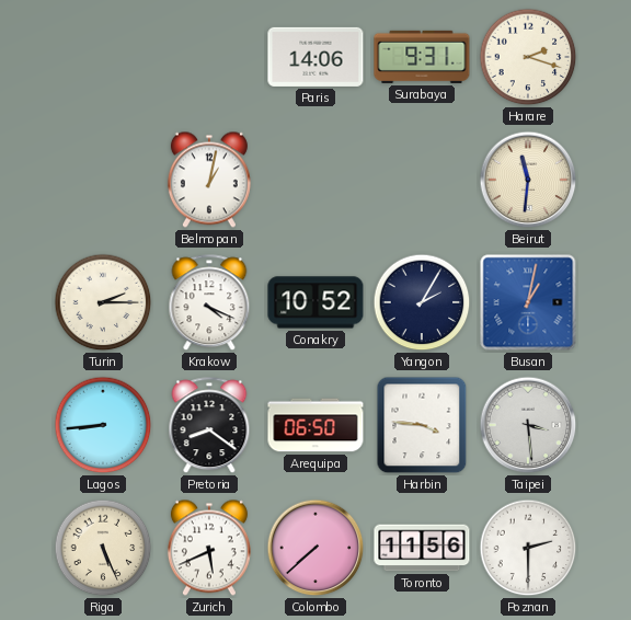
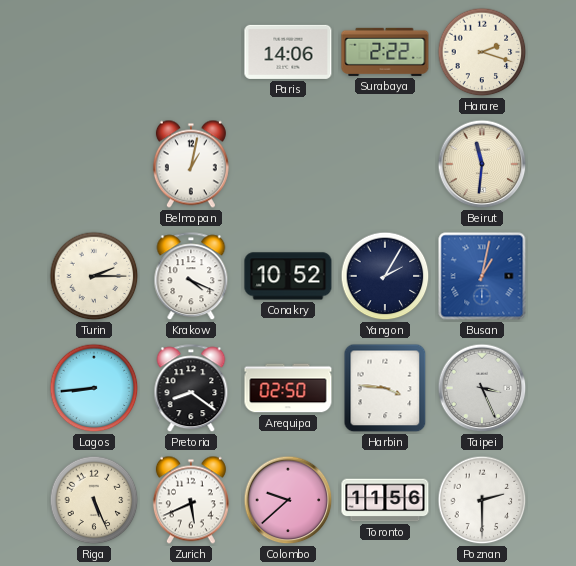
Surabaya: 9:31 -> 2:22 (385, 52)
Arequipa: 06:50 -> 02:50 (288, 388)
Taipei: 3:29 -> 3:26 (482, 388)
Colombo: 7:38 -> 9:38 (288, 500)
